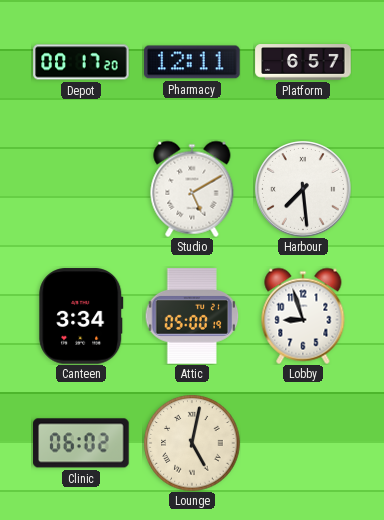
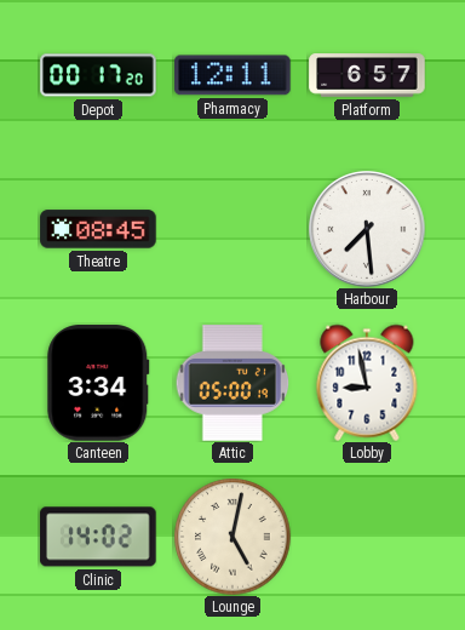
Theatre: none -> 08:45 (98, 229)
Studio: 5:10 -> none (192, 189)
Lobby: 8:57 -> 8:58 (367, 383)
Clinic: 06:02 -> 14:02 (98, 537)
